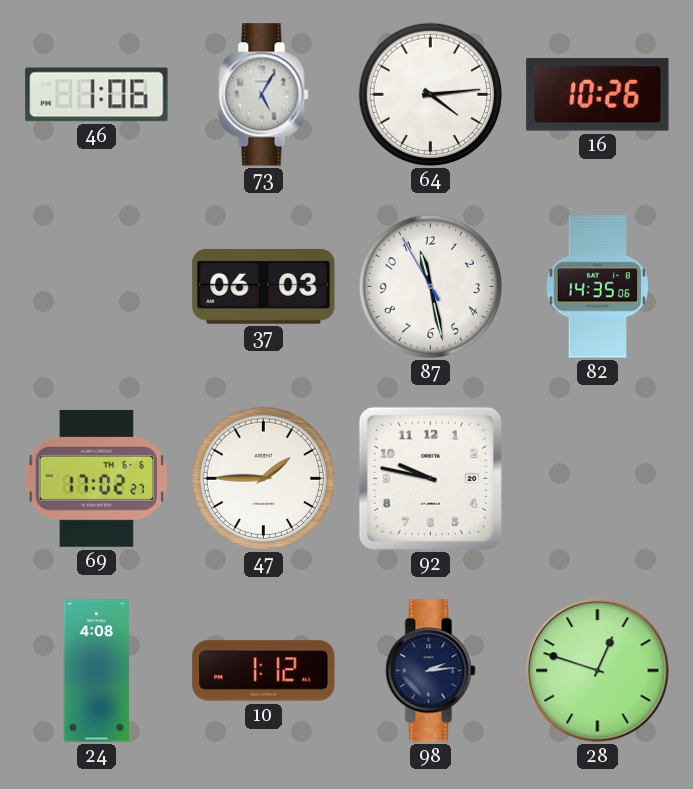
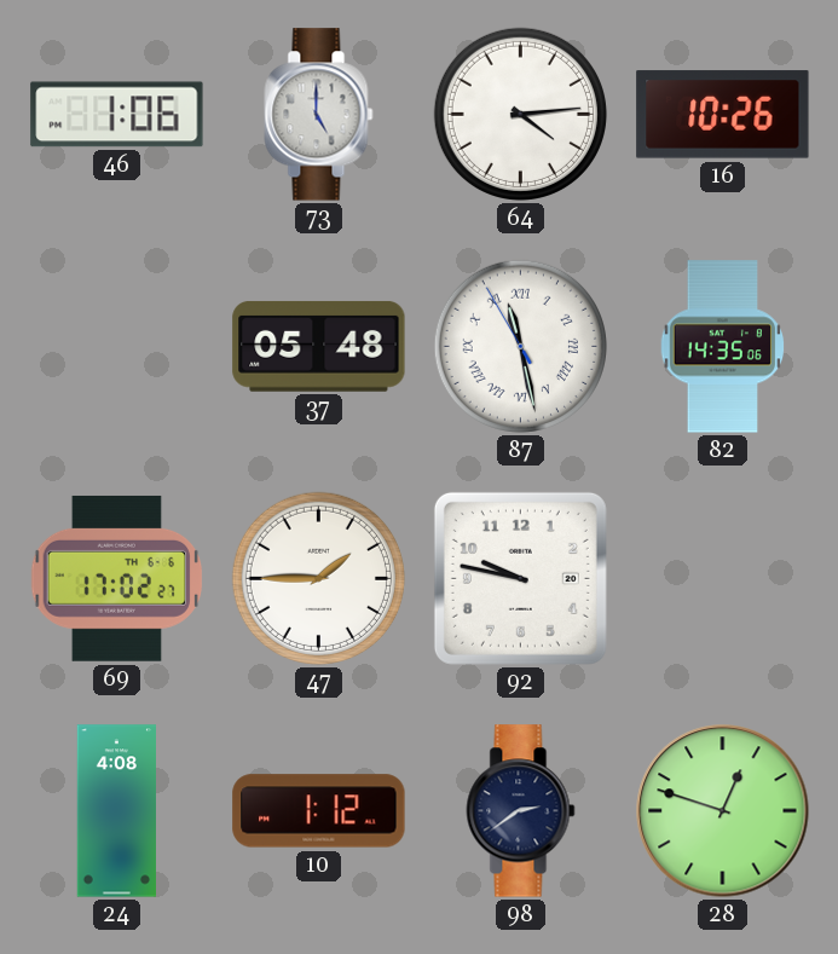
73: 5:05 -> 5:00 (319, 115)
37: 06:03 -> 05:48 (319, 347)
87 numerals: Arabic -> Roman (520, 346)
98: 2:14 -> 2:39 (521, 811)
